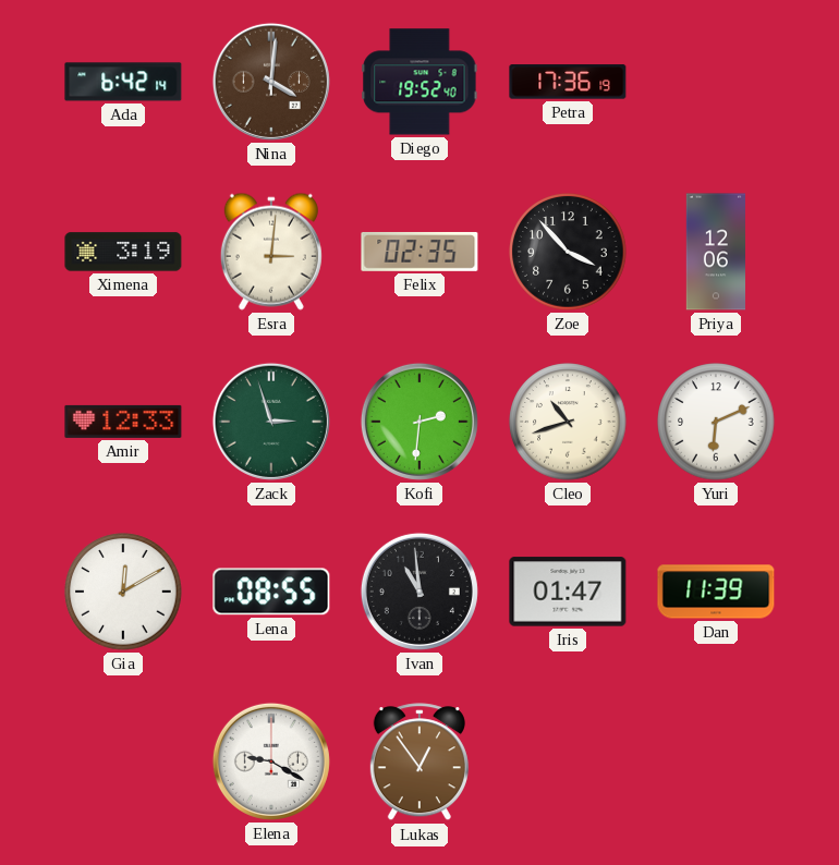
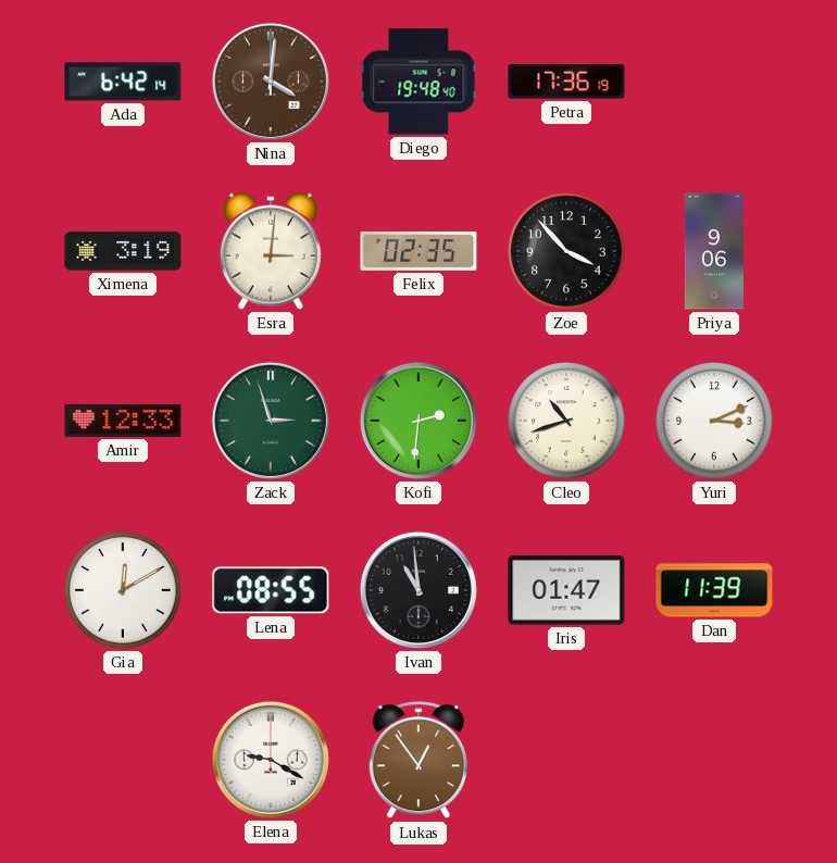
Diego: 19:52 -> 19:48 (418, 82)
Priya: 12:06 -> 9:06 (713, 251)
Yuri: 6:11 -> 3:11 (714, 421)
